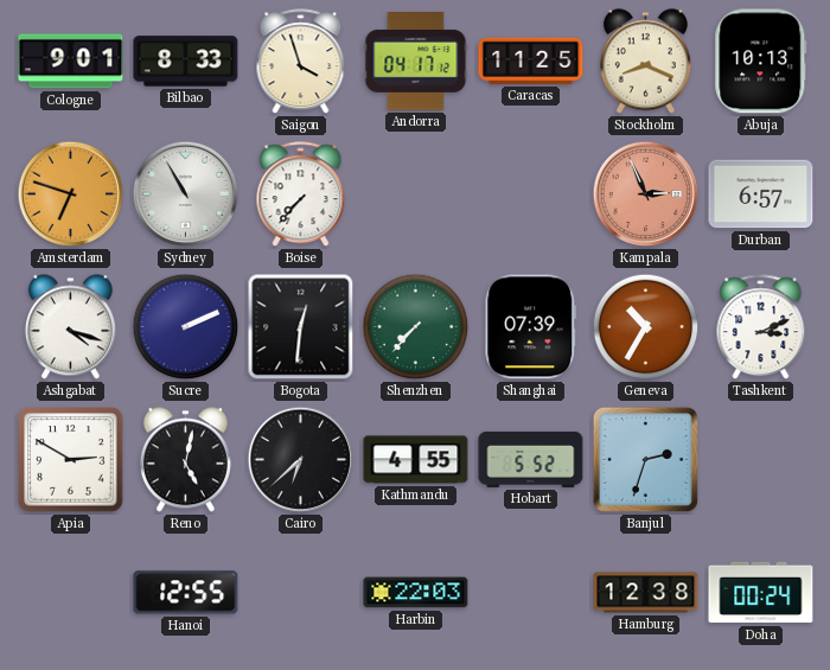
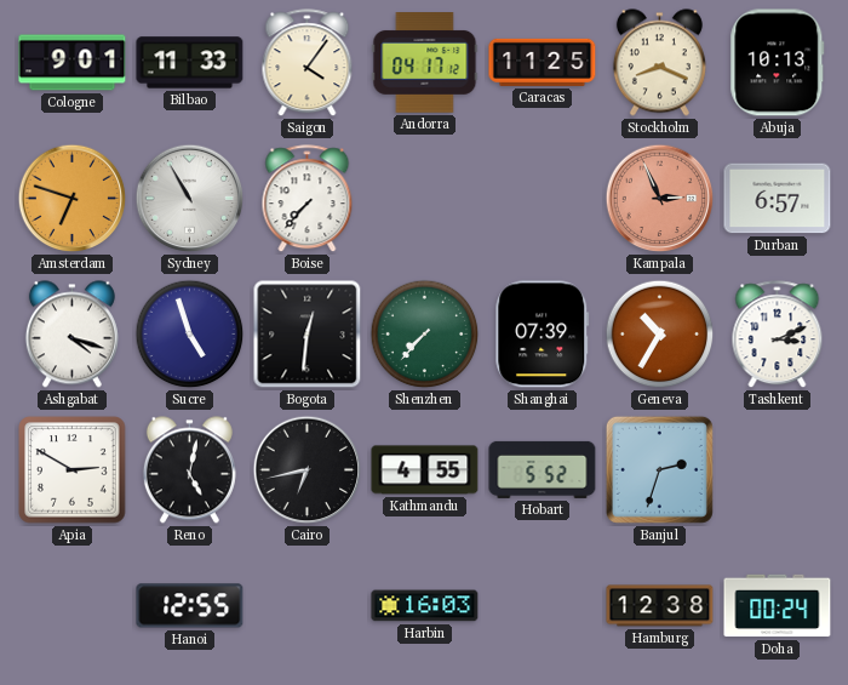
Bilbao: 8:33 -> 11:33 (190, 63)
Saigon: 3:57 -> 4:06 (308, 63)
Sucre: 2:11 -> 4:57 (190, 335)
Cairo: 6:38 -> 6:43 (308, 470)
Harbin: 22:03 -> 16:03 (425, 606)
